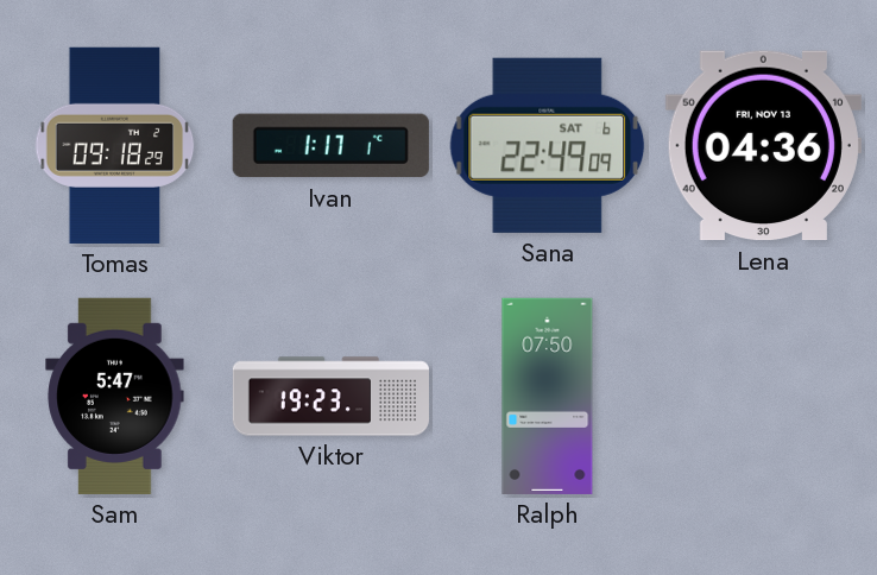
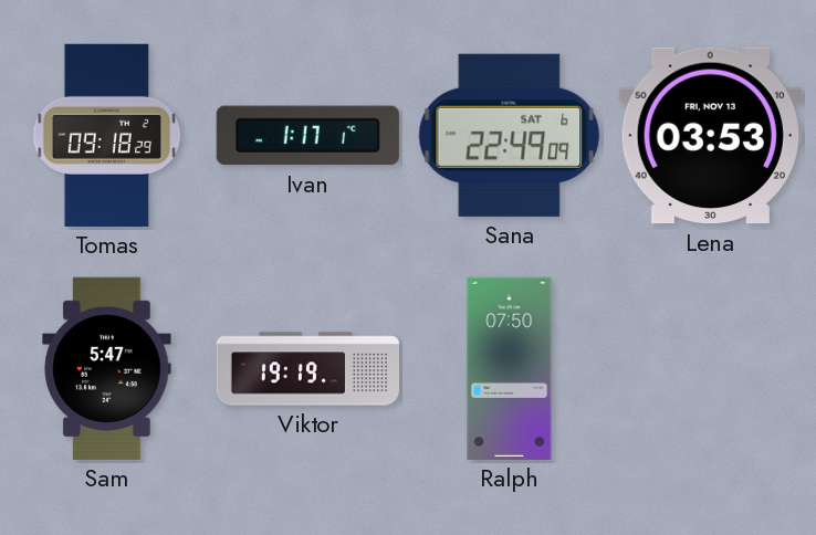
Lena: 04:36 -> 03:53 (710, 136)
Viktor: 19:23 -> 19:19 (307, 369)
